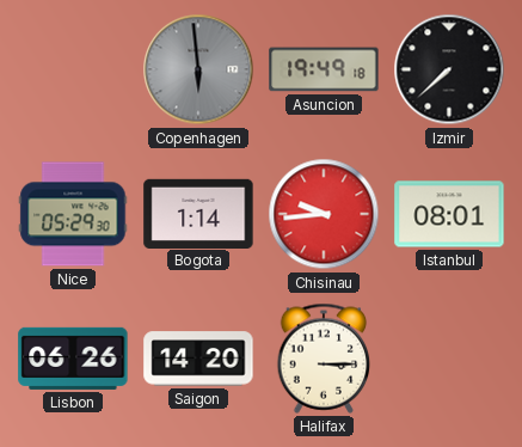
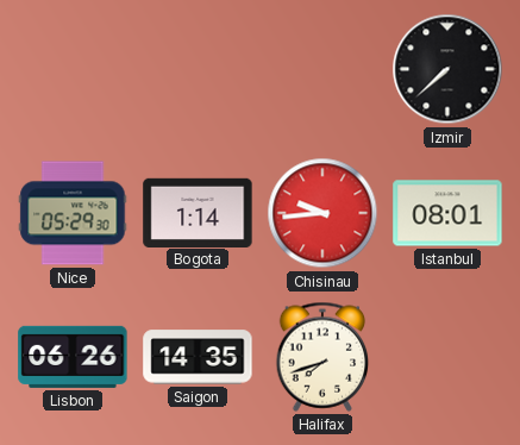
Copenhagen: 5:59 -> none (198, 69)
Asuncion: 19:49 -> none (324, 69)
Saigon: 14:20 -> 14:35 (198, 357)
Halifax: 3:15 -> 7:42 (322, 357)
